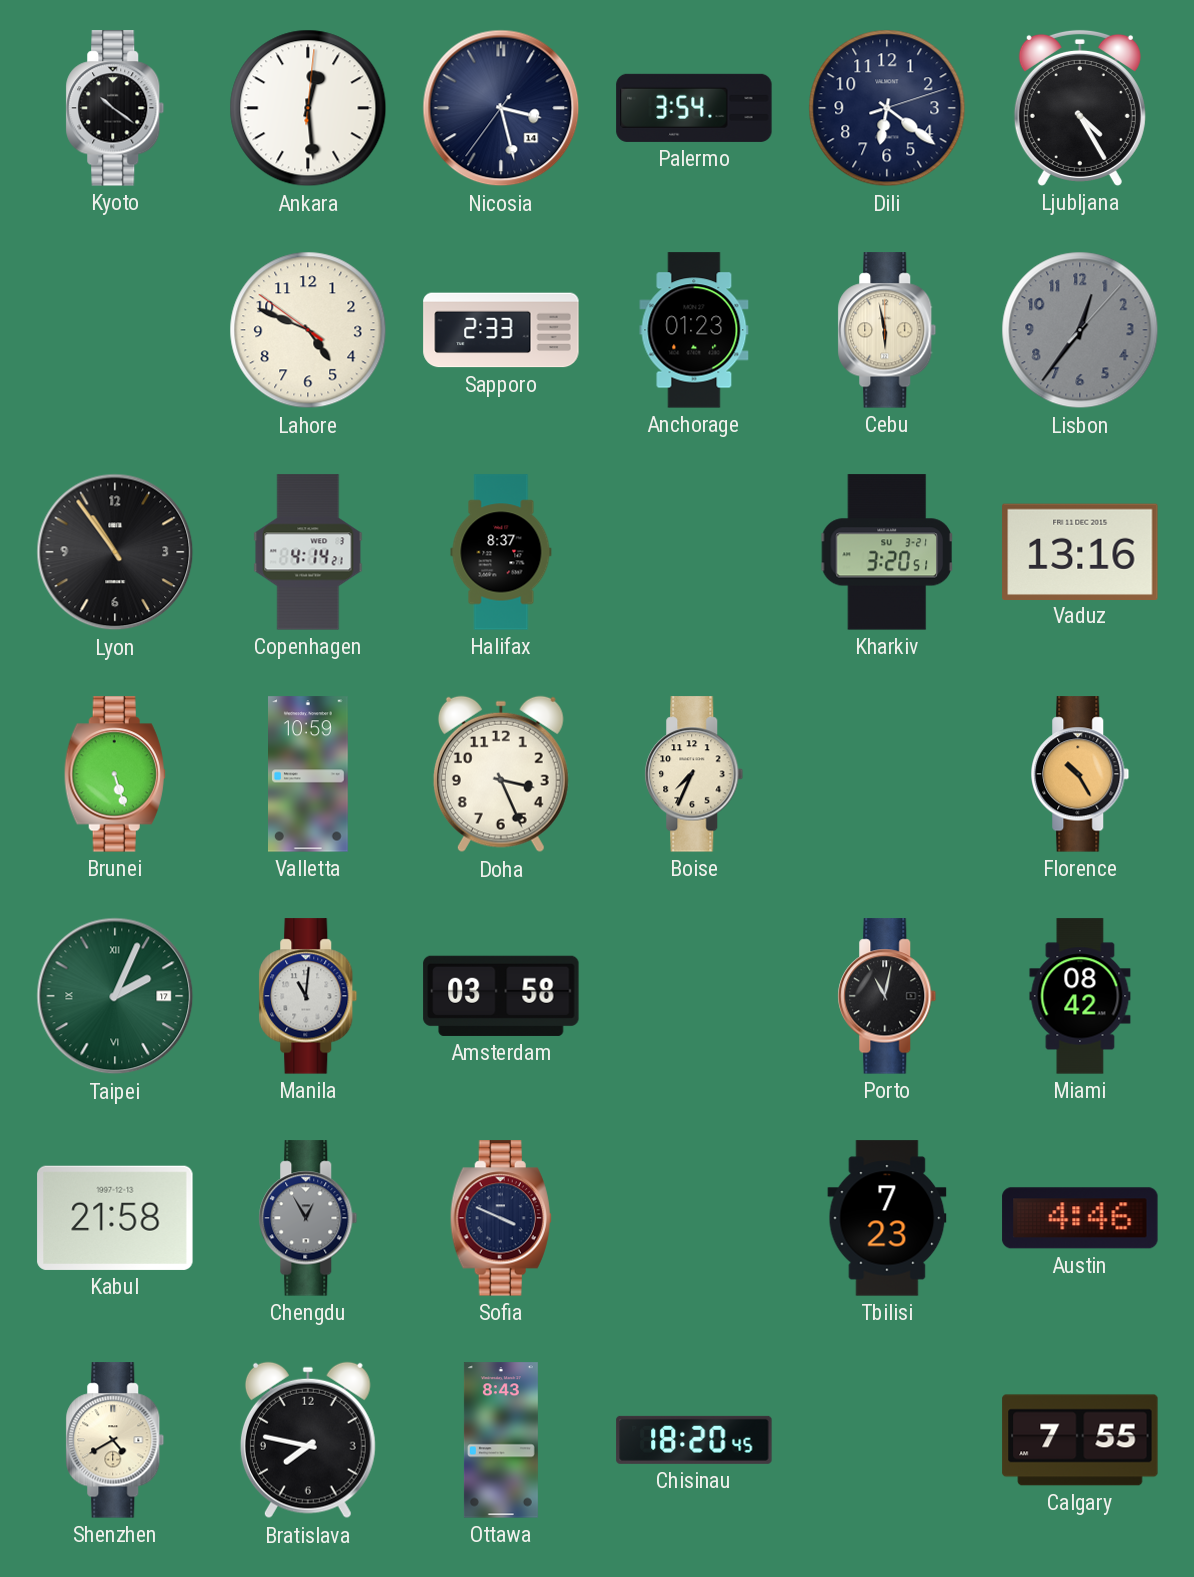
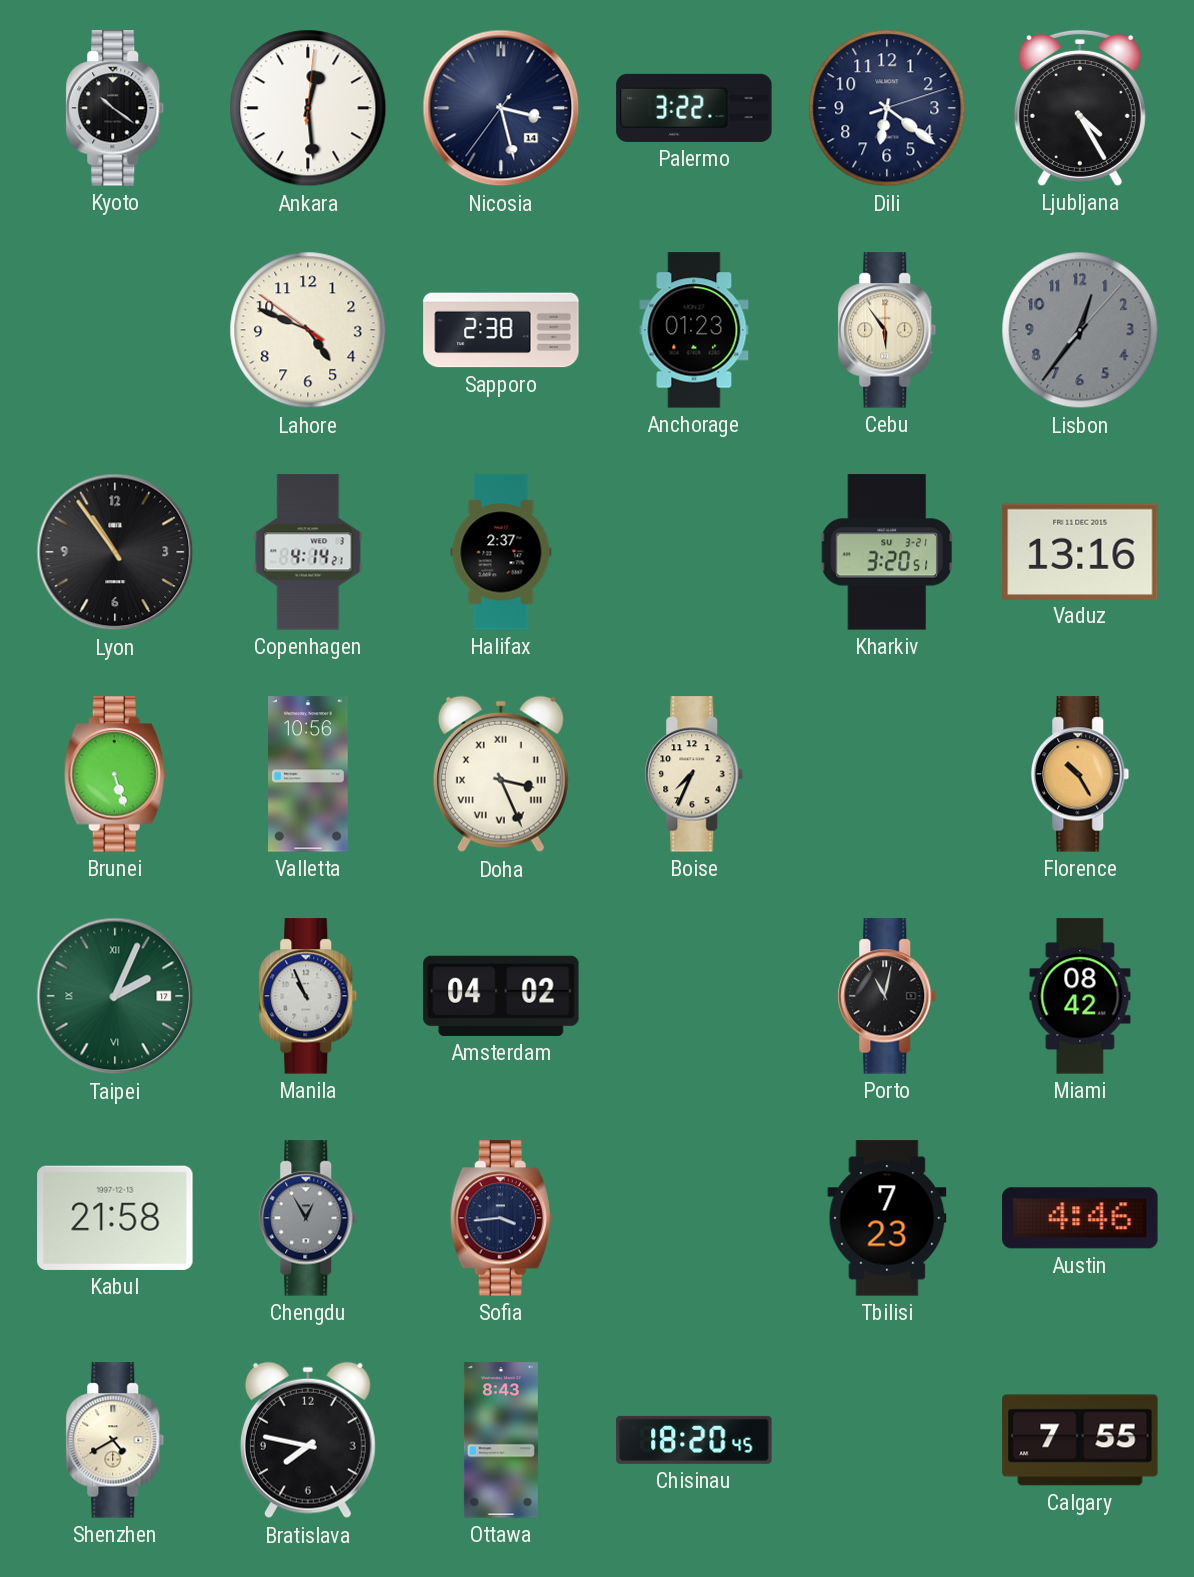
Palermo: 3:54 -> 3:22 (694, 108)
Sapporo: 2:33 -> 2:38 (501, 330)
Cebu: 5:58 -> 5:54 (887, 330)
Halifax: 8:37 -> 2:37 (501, 552)
Valletta: 10:59 -> 10:56 (309, 774)
Doha numerals: Arabic -> Roman (501, 774)
Manila: 11:01 -> 10:56 (308, 996)
Amsterdam: 03:58 -> 04:02 (501, 996)
Sofia: 3:49 -> 3:44 (501, 1218)
